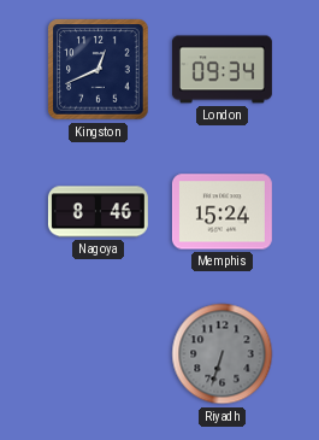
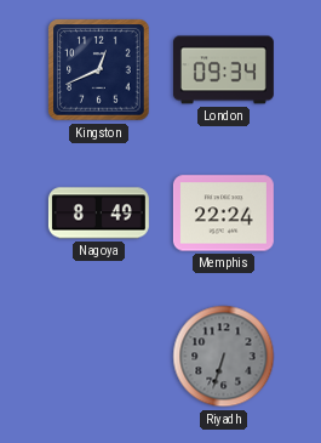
Nagoya: 8:46 -> 8:49 (98, 214)
Memphis: 15:24 -> 22:24 (223, 214)
